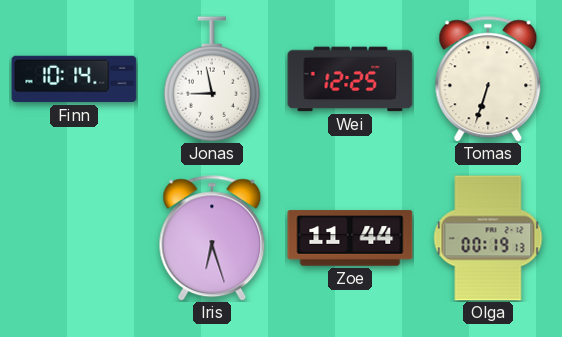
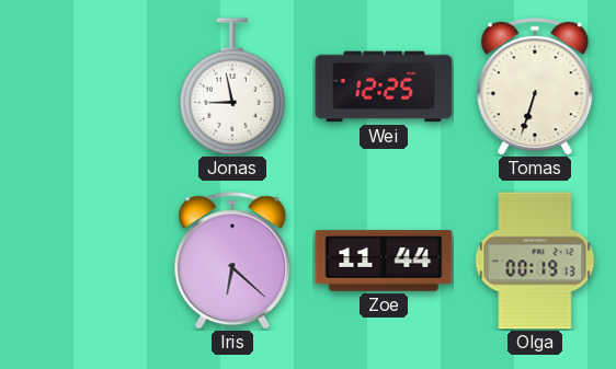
Finn: 10:14 -> none (74, 79)
Iris: 6:27 -> 6:22 (232, 261)
